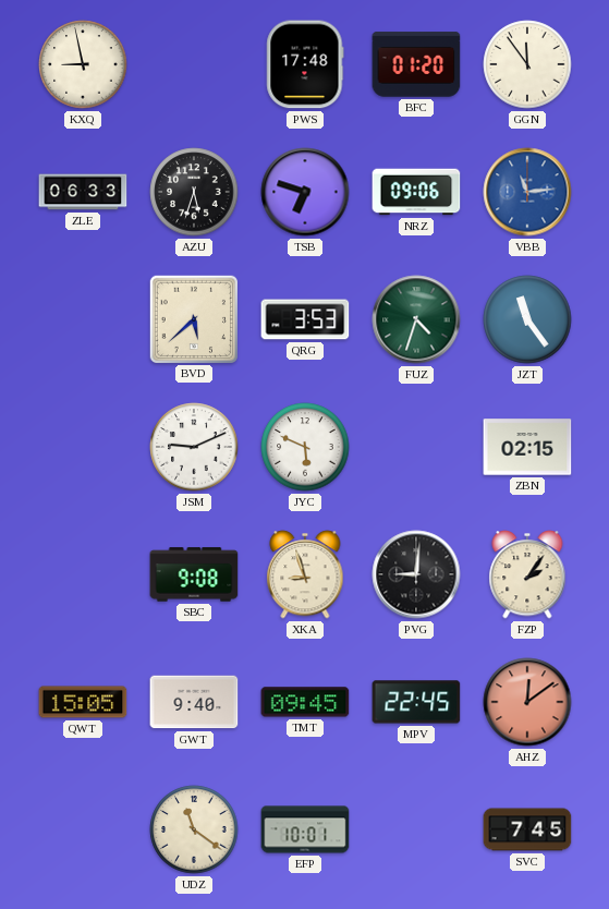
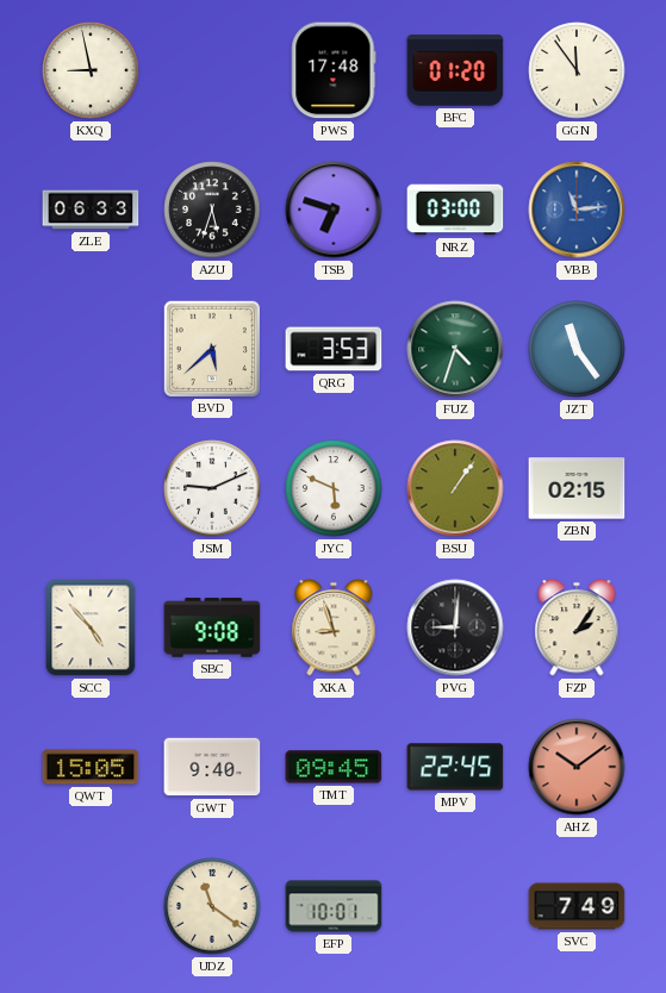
NRZ: 09:06 -> 03:00 (455, 210)
BSU: none -> 1:06 (455, 488)
SCC: none -> 4:53 (91, 627)
AHZ: 12:09 -> 10:09 (577, 767)
SVC: 7:45 -> 7:49 (577, 906)
